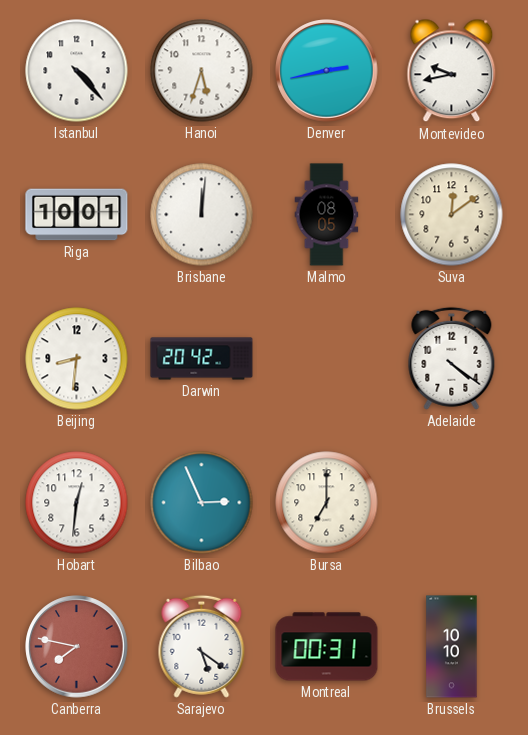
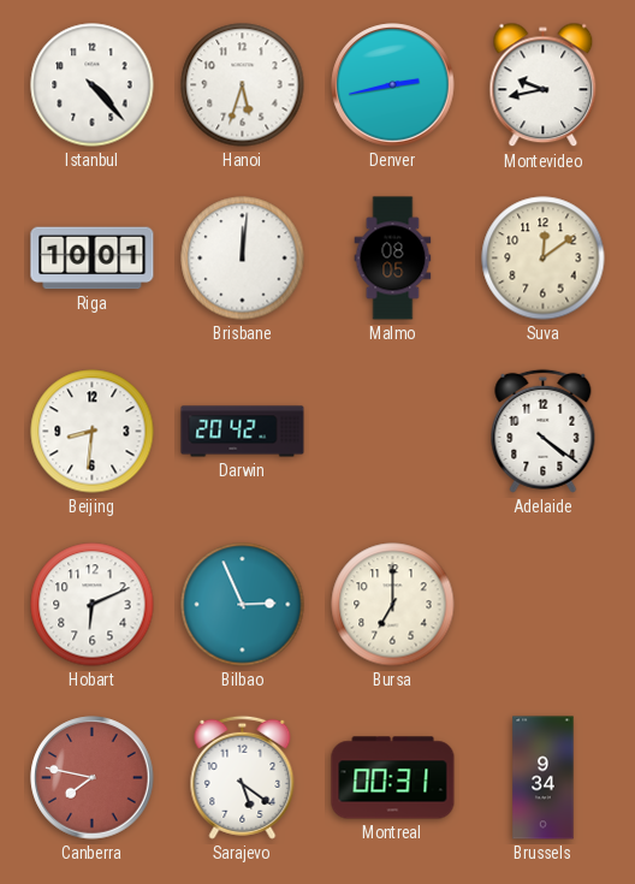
Hobart: 12:31 -> 6:11 (93, 605)
Brussels: 10:10 -> 9:34 (544, 778)
